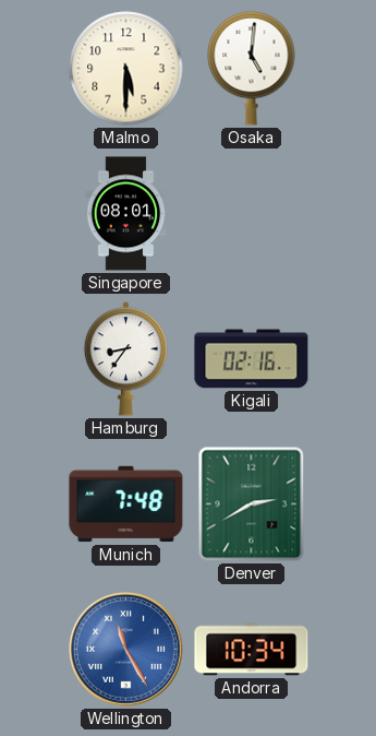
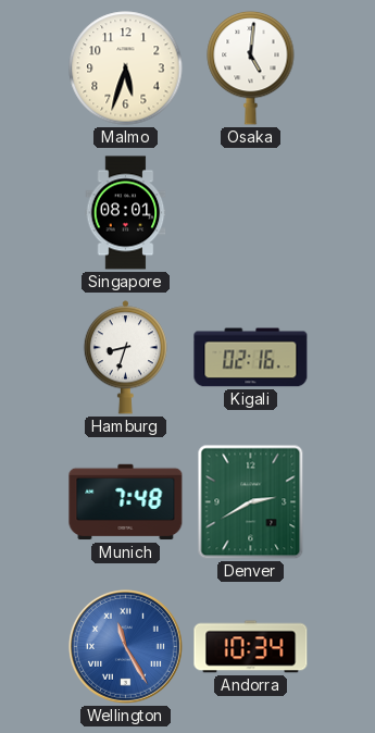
Malmo: 5:30 -> 5:33 (126, 69)
Hamburg: 8:36 -> 8:33 (125, 358)
